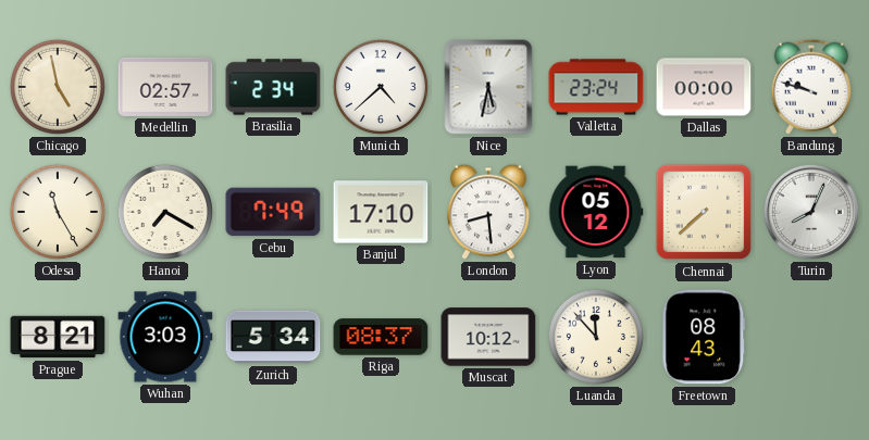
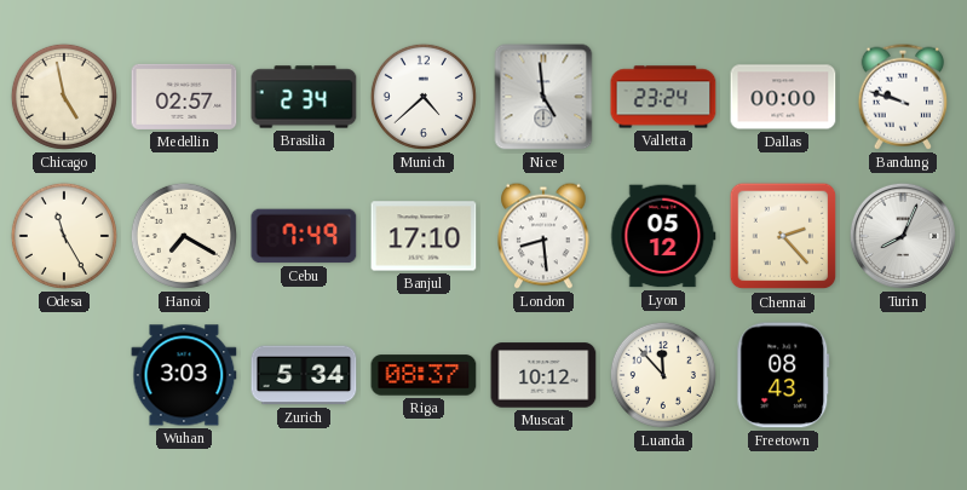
Nice: 5:32 -> 4:59 (543, 97)
Chennai: 7:38 -> 2:23 (783, 236)
Prague: 8:21 -> none (58, 337)
